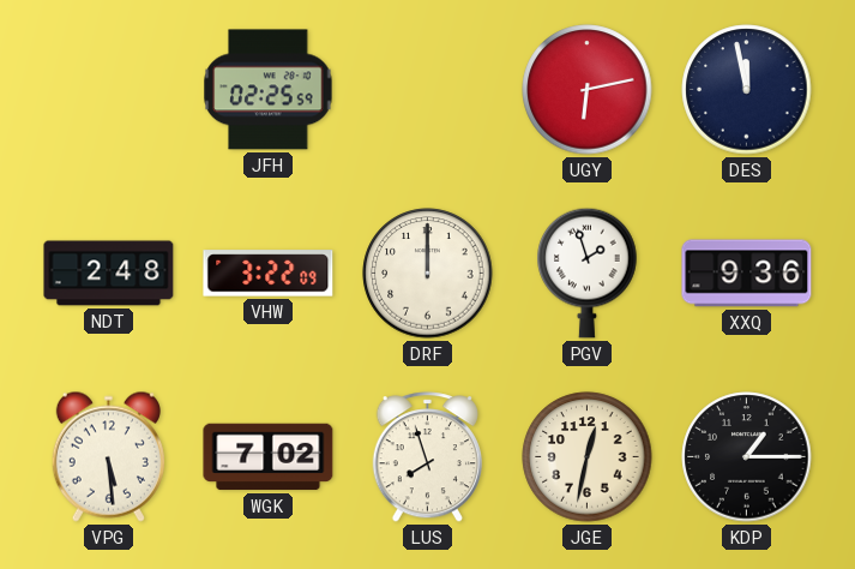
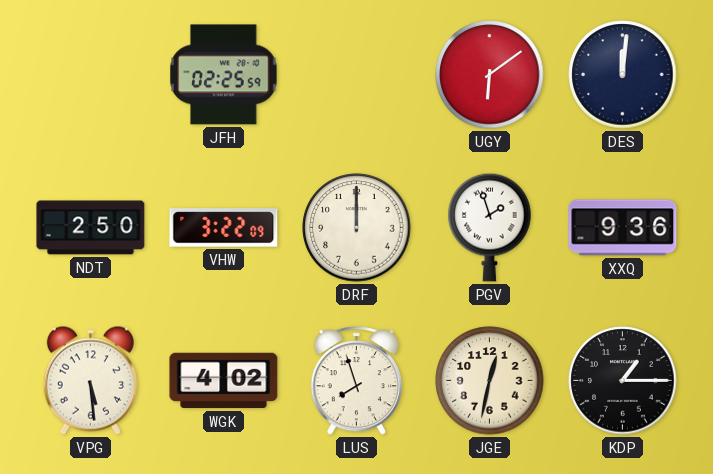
UGY: 6:13 -> 6:09 (490, 75)
DES: 11:58 -> 12:01 (623, 75)
NDT: 2:48 -> 2:50 (91, 228)
WGK: 7:02 -> 4:02 (224, 381)
